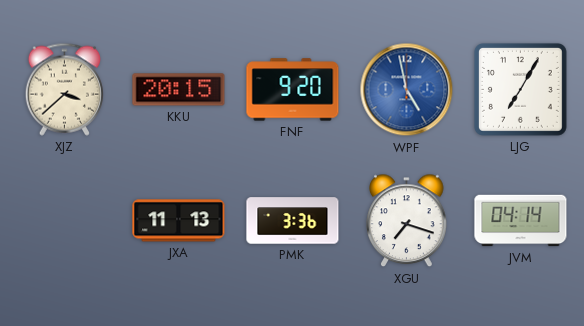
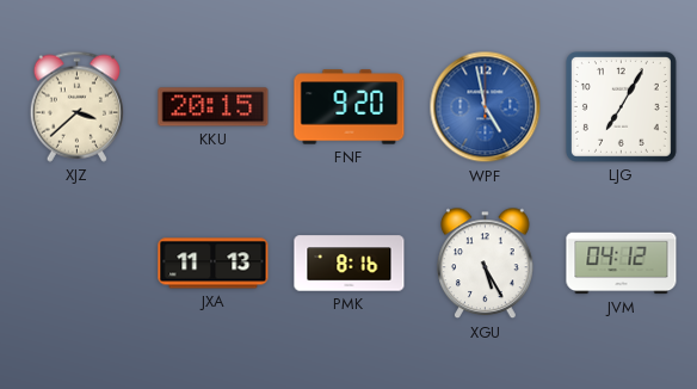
PMK: 3:36 -> 8:16 (350, 264)
XGU: 7:18 -> 5:25 (486, 264)
JVM: 04:14 -> 04:12 (622, 264)
